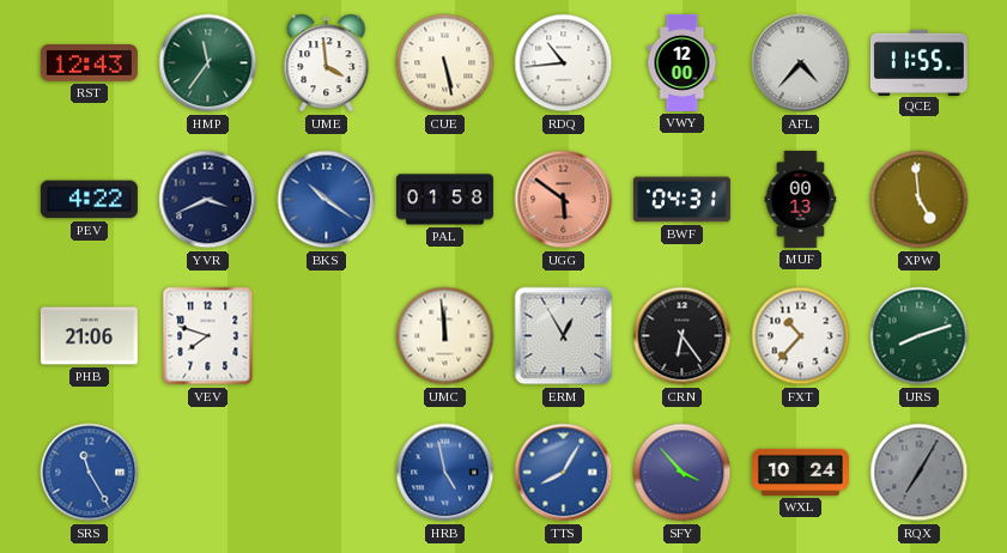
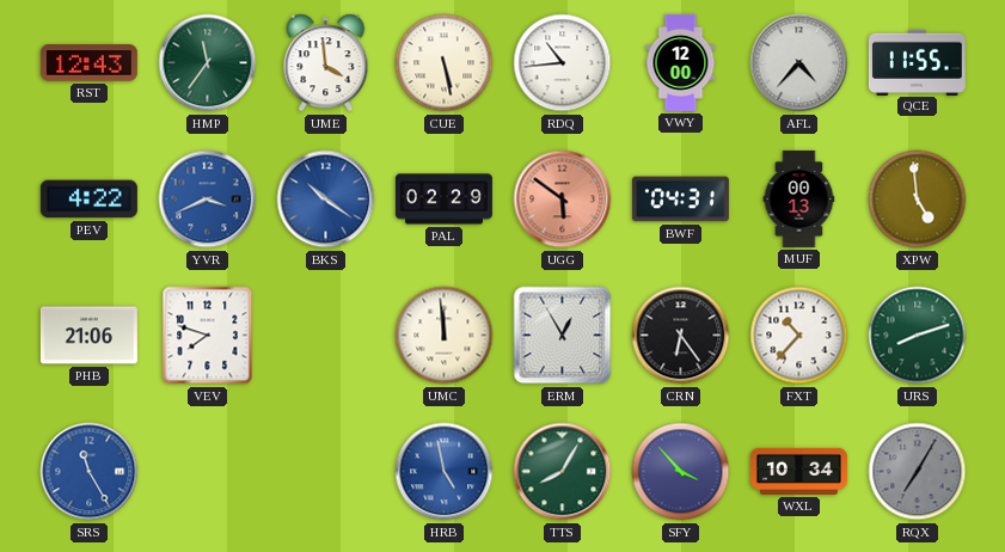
YVR dial: navy -> blue (208, 200)
PAL: 01:58 -> 02:29 (443, 200)
TTS dial: blue -> green (563, 472)
WXL: 10:24 -> 10:34 (798, 471)
